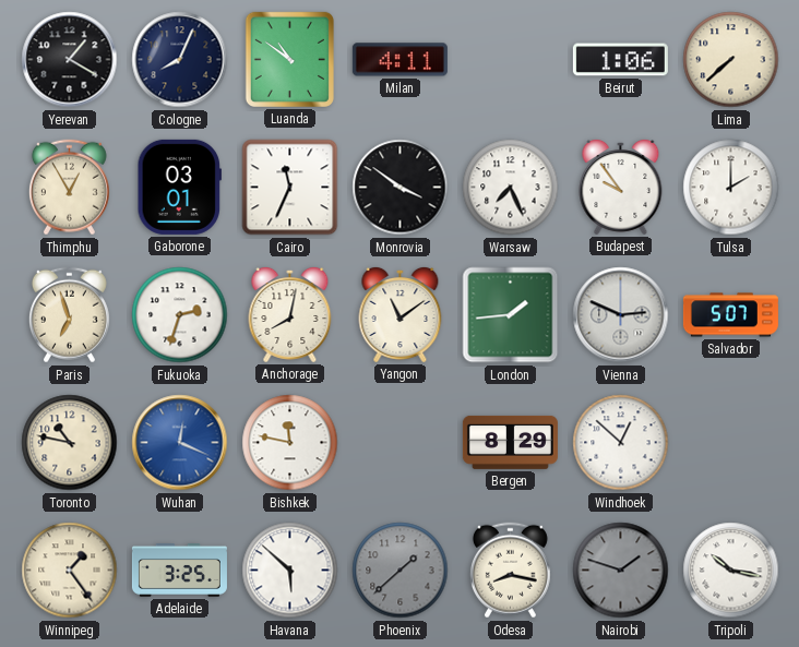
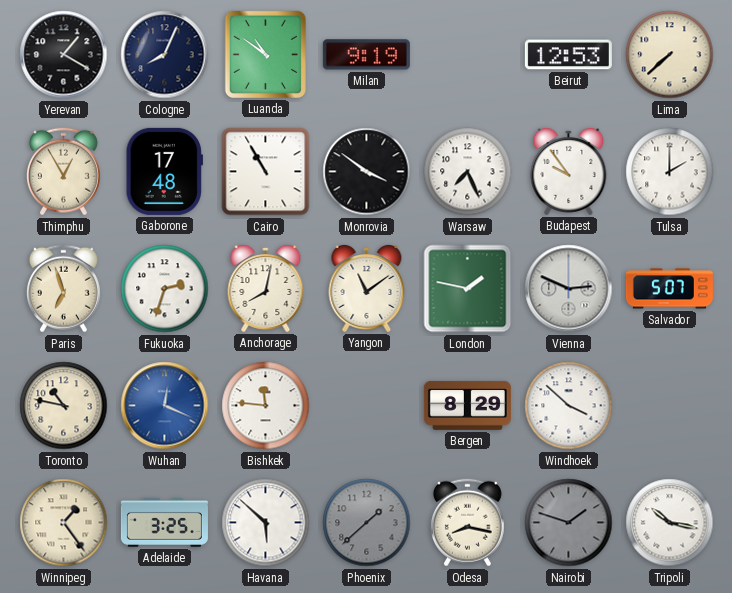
Milan: 4:11 -> 9:19 (366, 55)
Beirut: 1:06 -> 12:53 (568, 55)
Gaborone: 03:01 -> 17:48 (164, 171)
Cairo: 11:34 -> 10:55 (266, 172)
London: 1:44 -> 1:47 (468, 289)
Bishkek: 11:47 -> 11:46 (266, 406)
Windhoek: 12:52 -> 3:52 (569, 406)
